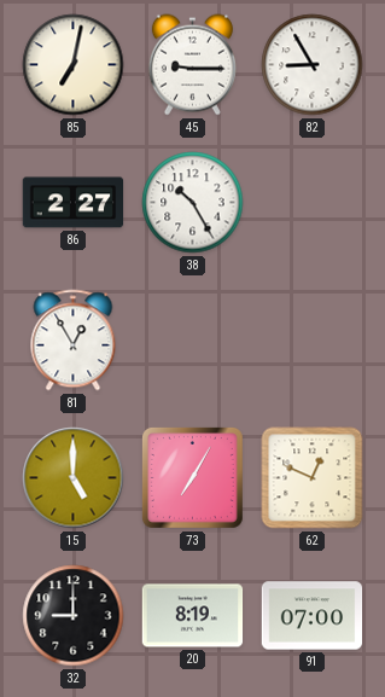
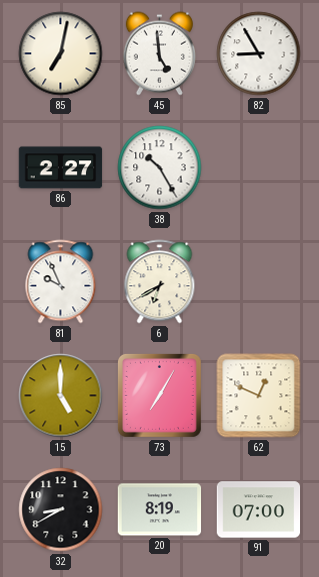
45: 9:15 -> 4:59 (159, 54)
81: 12:55 -> 9:56 (61, 282)
6: none -> 6:40 (160, 282)
32: 9:00 -> 8:40 (61, 510)
